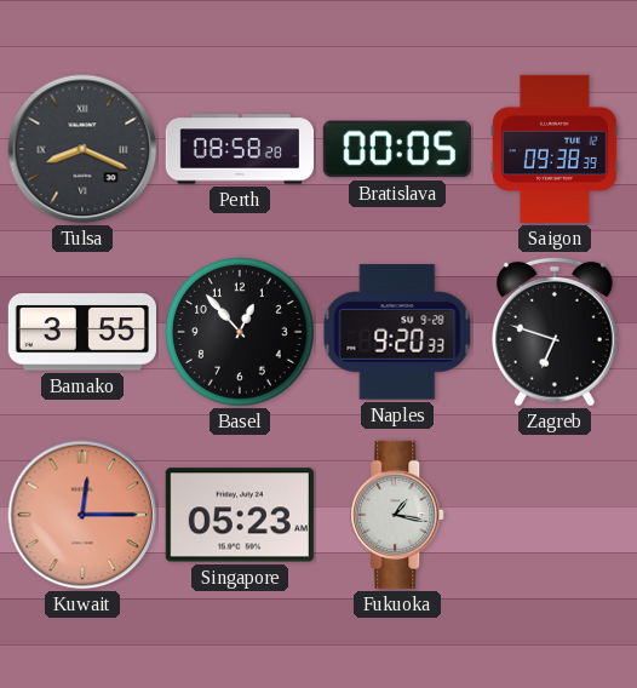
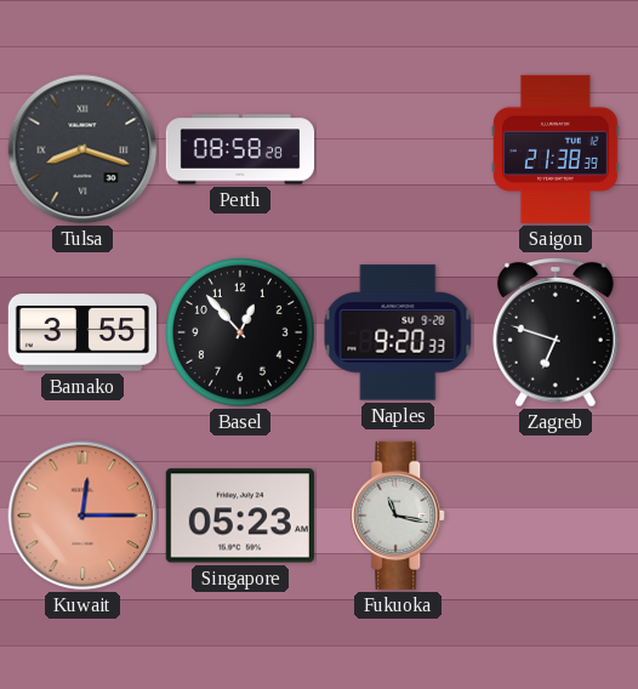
Tulsa: 8:19 -> 8:18 (82, 149)
Bratislava: 00:05 -> none (397, 149)
Saigon: 09:38 -> 21:38 (557, 149)
Fukuoka: 1:17 -> 11:17 (399, 516)
